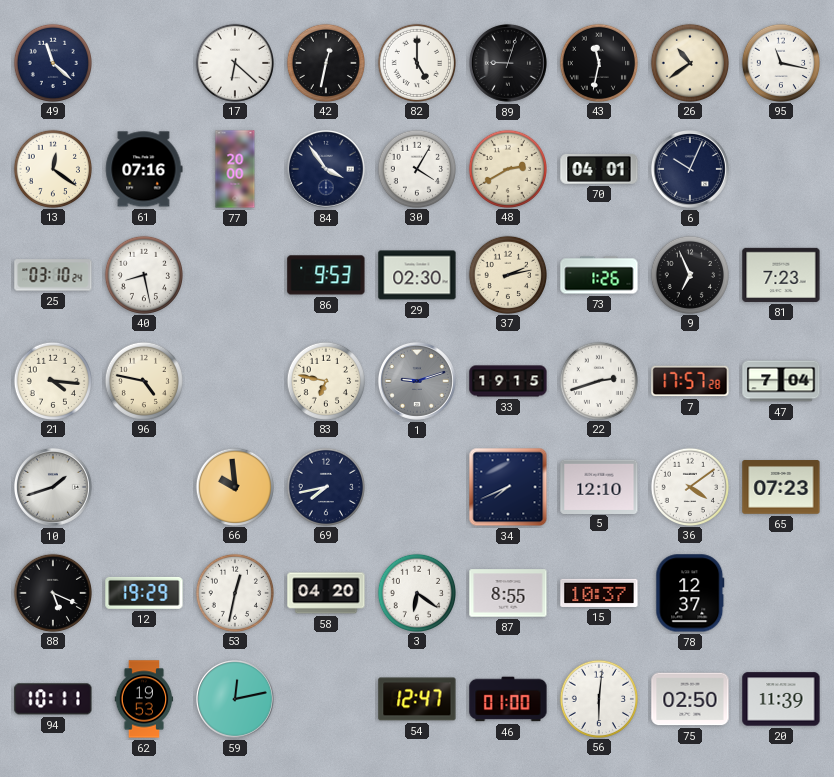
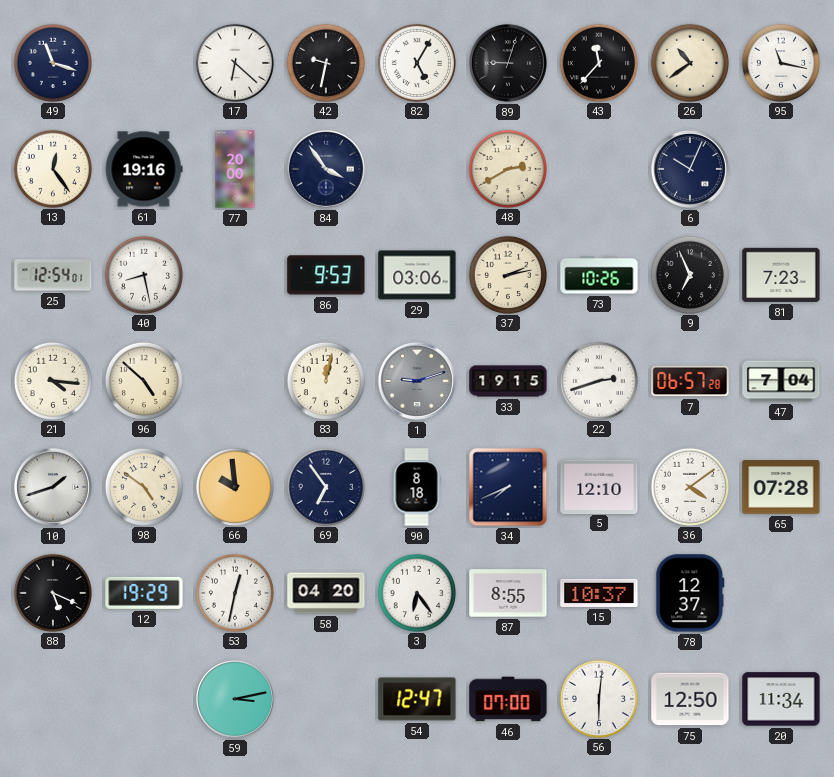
49: 11:22 -> 11:18 (52, 62)
42: 12:32 -> 9:32 (325, 62)
82: 5:00 -> 5:05 (416, 62)
43: 11:32 -> 11:37 (598, 62)
13: 12:21 -> 12:24 (52, 168)
61: 07:16 -> 19:16 (144, 169)
30: 4:05 -> none (416, 168)
70: 04:01 -> none (599, 170)
25: 03:10 -> 12:54 (53, 275)
29: 02:30 -> 03:06 (417, 275)
73: 1:26 -> 10:26 (599, 275)
96: 4:47 -> 4:52 (143, 380)
83: 6:47 -> 12:02 (325, 380)
7: 17:57 -> 06:57 (690, 381)
98: none -> 4:51 (143, 486)
69: 7:43 -> 6:54 (325, 486)
90: none -> 8:18 (417, 487)
65: 07:23 -> 07:28 (781, 487)
3: 6:21 -> 6:24 (416, 592)
94: 10:11 -> none (53, 699)
62: 19:53 -> none (144, 699)
59: 12:13 -> 3:13 (235, 699)
46: 01:00 -> 07:00 (508, 699)
75: 02:50 -> 12:50 (690, 699)
20: 11:39 -> 11:34 (781, 699)
